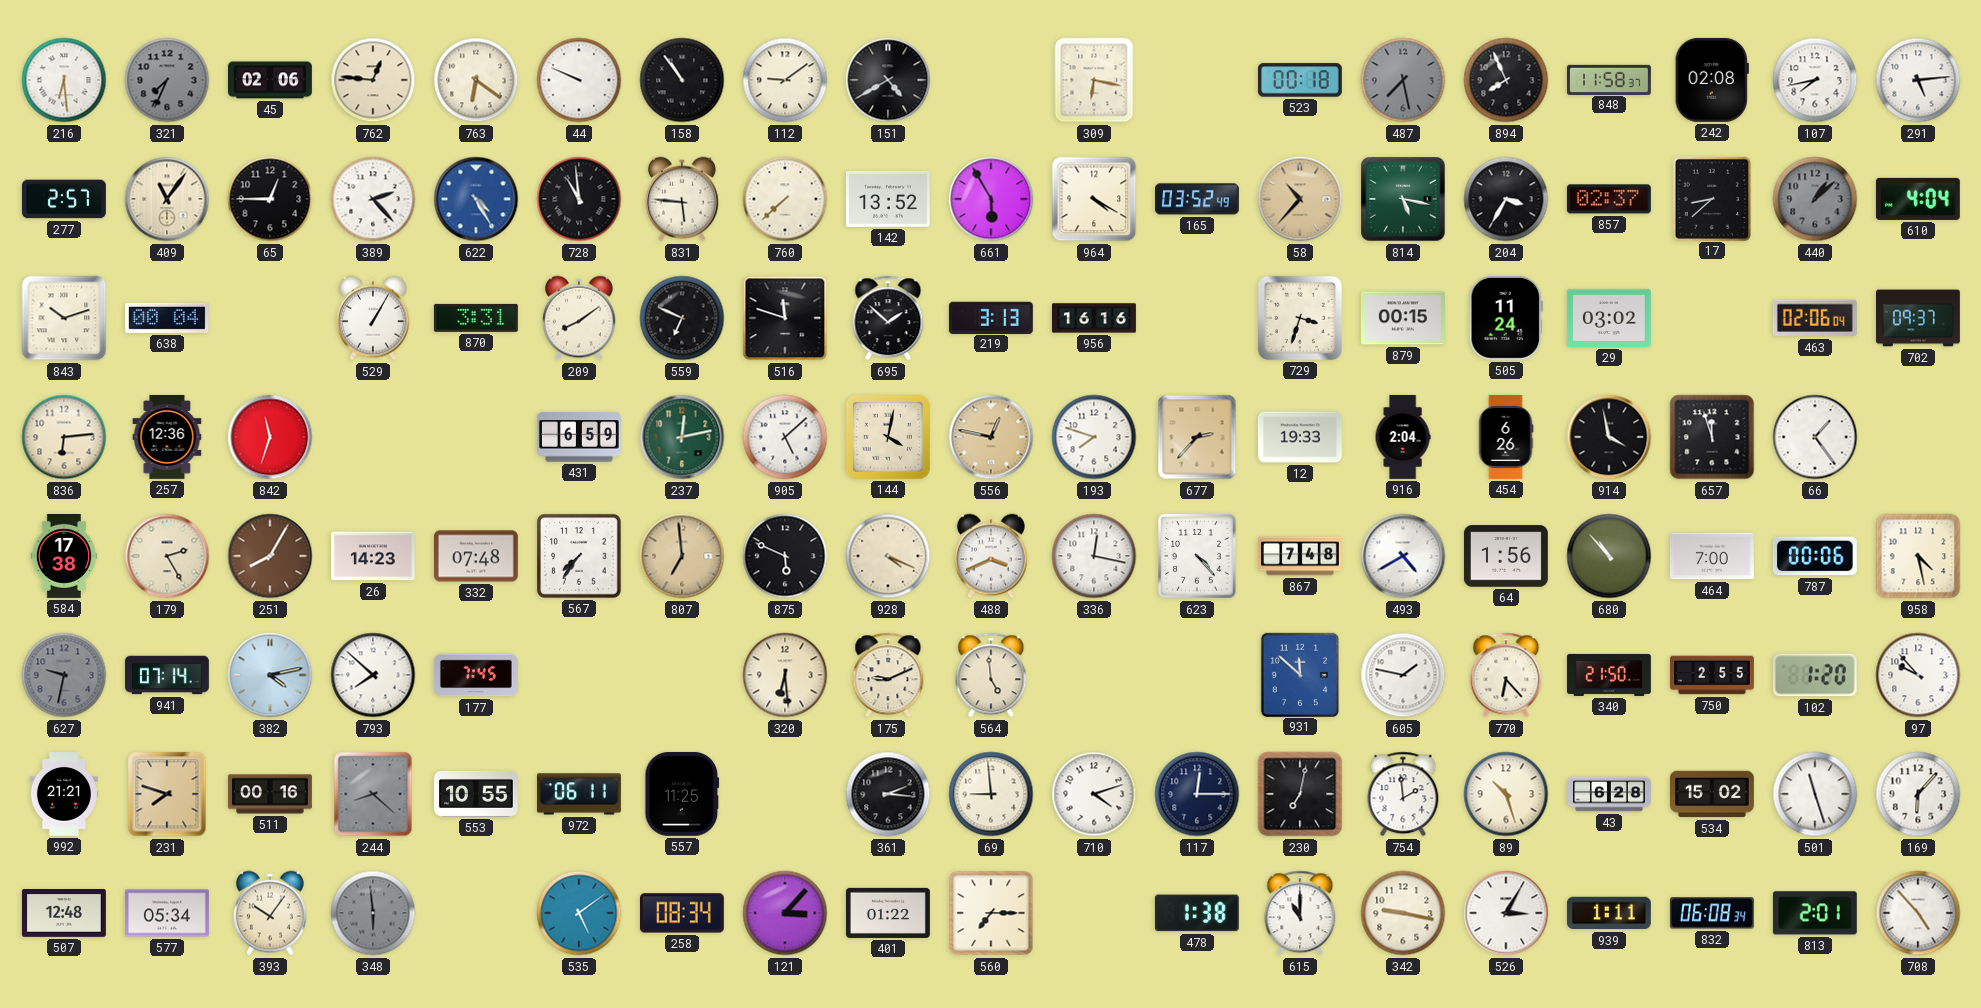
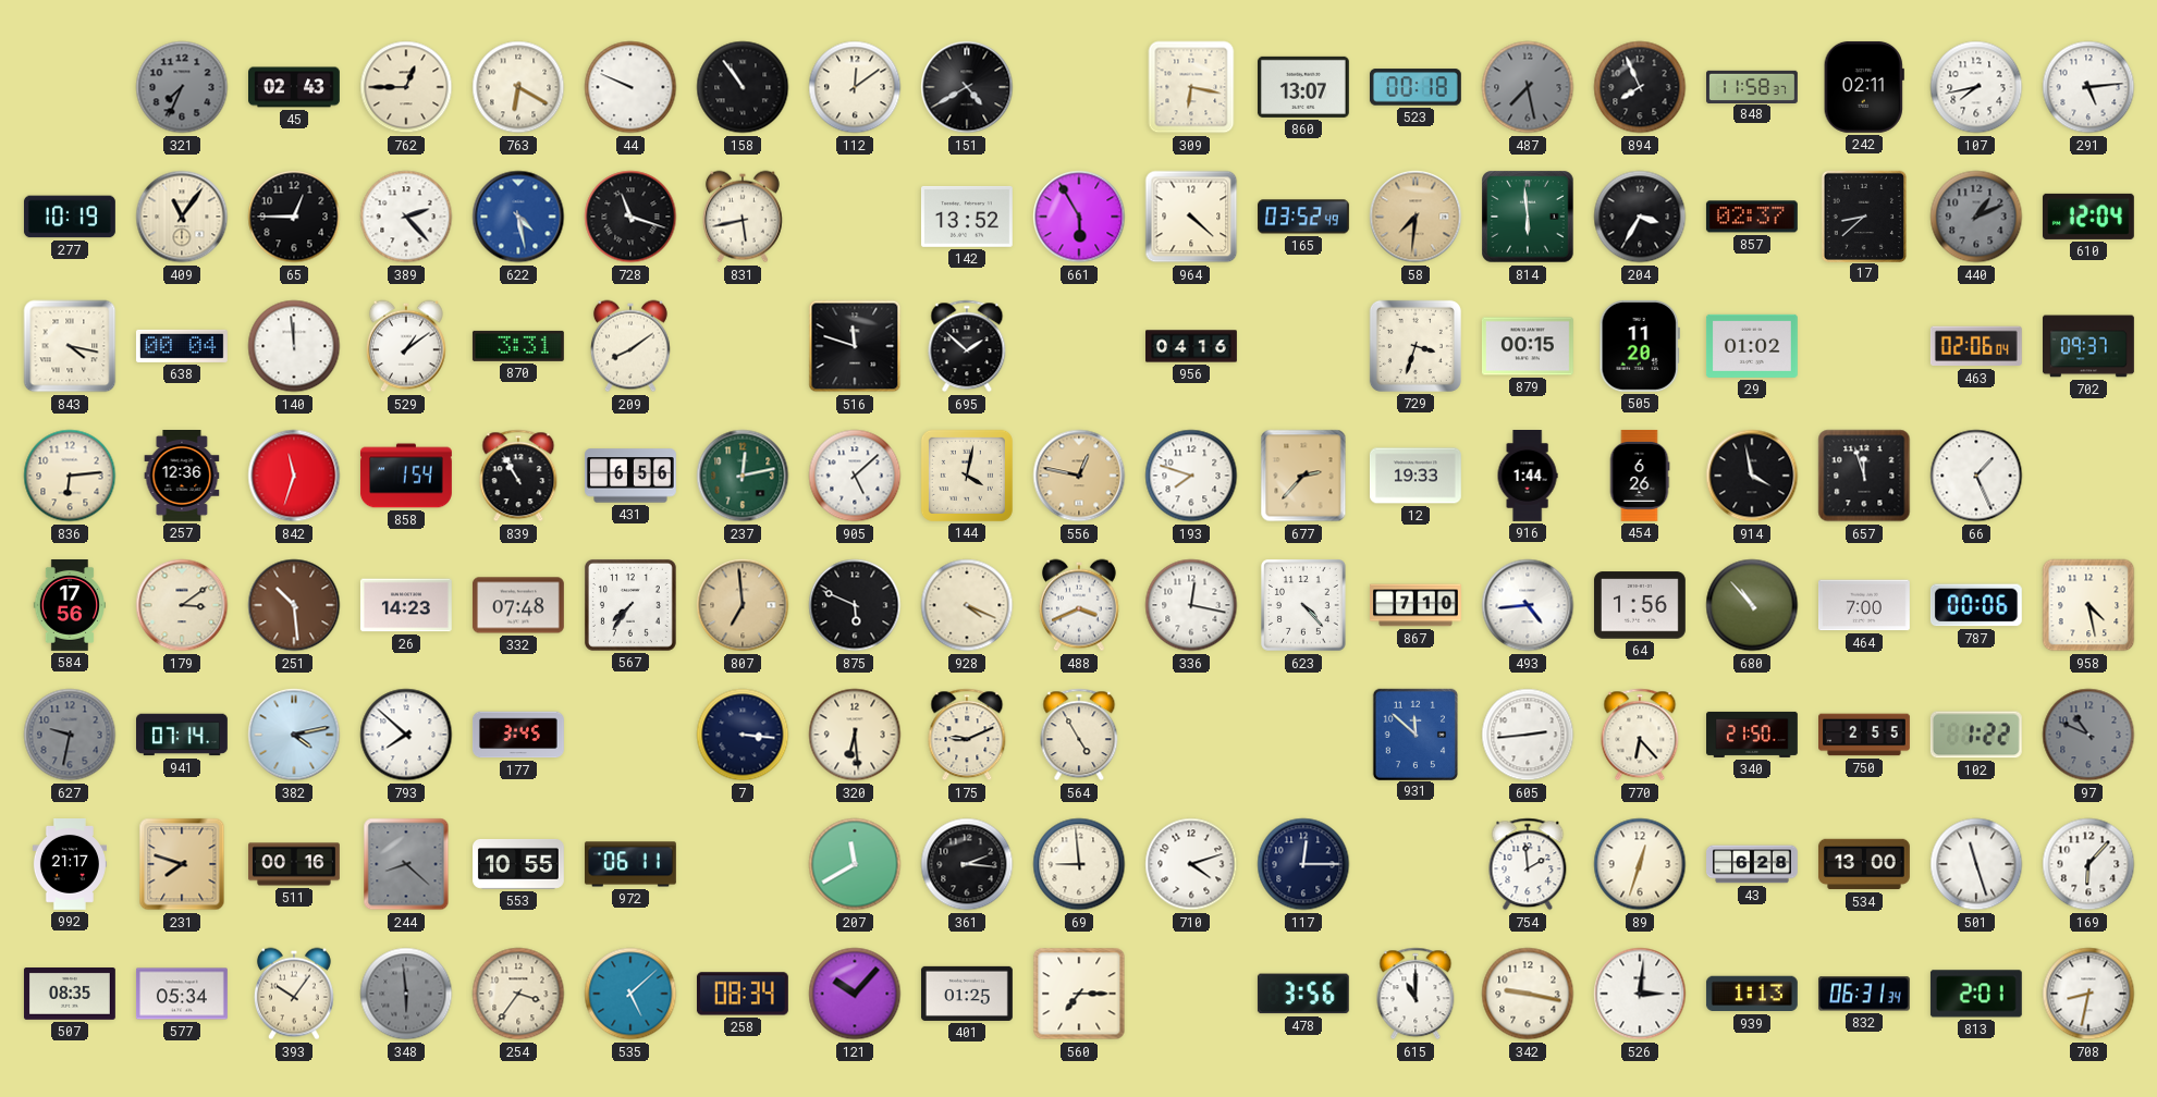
216: 6:29 -> none (64, 80)
45: 02:06 -> 02:43 (295, 87)
762: 12:46 -> 12:45 (406, 87)
763: 6:21 -> 6:20 (518, 87)
112: 9:09 -> 12:09 (855, 87)
860: none -> 13:07 (1303, 87)
242: 02:08 -> 02:11 (1864, 87)
277: 2:57 -> 10:19 (70, 217)
622: 4:25 -> 4:28 (518, 217)
728: 10:59 -> 11:18 (630, 217)
831: 5:46 -> 5:43 (743, 217)
760: 7:38 -> none (785, 199)
964: 4:20 -> 4:22 (1191, 217)
58: 10:37 -> 7:31 (1415, 217)
814: 5:17 -> 5:59 (1528, 217)
440: 1:08 -> 1:11 (1976, 217)
610: 4:04 -> 12:04 (2088, 217)
843: 10:12 -> 4:17 (70, 346)
140: none -> 11:59 (294, 346)
529: 1:05 -> 1:09 (406, 346)
559: 6:49 -> none (682, 318)
219: 3:13 -> none (991, 317)
956: 16:16 -> 04:16 (1192, 346)
505: 11:24 -> 11:20 (1640, 346)
29: 03:02 -> 01:02 (1752, 346)
858: none -> 1:54 (406, 476)
839: none -> 10:55 (518, 476)
431: 6:59 -> 6:56 (632, 476)
916: 2:04 -> 1:44 (1528, 477)
66: 1:24 -> 1:26 (1976, 476)
584: 17:38 -> 17:56 (70, 606)
179: 2:25 -> 3:09 (182, 605)
251: 8:05 -> 10:29 (294, 605)
867: 7:48 -> 7:10 (1417, 605)
493: 4:40 -> 4:44 (1528, 605)
177: 7:45 -> 3:45 (518, 735)
7: none -> 3:16 (743, 735)
564: 4:59 -> 4:55 (1079, 735)
605: 1:47 -> 2:44 (1528, 735)
102: 1:20 -> 1:22 (1976, 735)
97: 9:53 -> 10:49 (2088, 735)
97 dial: white -> grey (2088, 735)
992: 21:21 -> 21:17 (70, 865)
557: 11:25 -> none (682, 794)
207: none -> 11:40 (855, 864)
230: 7:02 -> none (1300, 794)
89: 10:27 -> 12:33 (1640, 864)
534: 15:02 -> 13:00 (1864, 864)
507: 12:48 -> 08:35 (70, 995)
254: none -> 3:36 (518, 994)
535: 5:09 -> 5:08 (630, 994)
121: 3:07 -> 10:07 (855, 994)
401: 01:22 -> 01:25 (967, 994)
478: 1:38 -> 3:56 (1303, 994)
526: 3:05 -> 3:01 (1640, 994)
939: 1:11 -> 1:13 (1752, 994)
832: 06:08 -> 06:31 (1864, 994)
708: 4:53 -> 8:32 (2088, 994)
